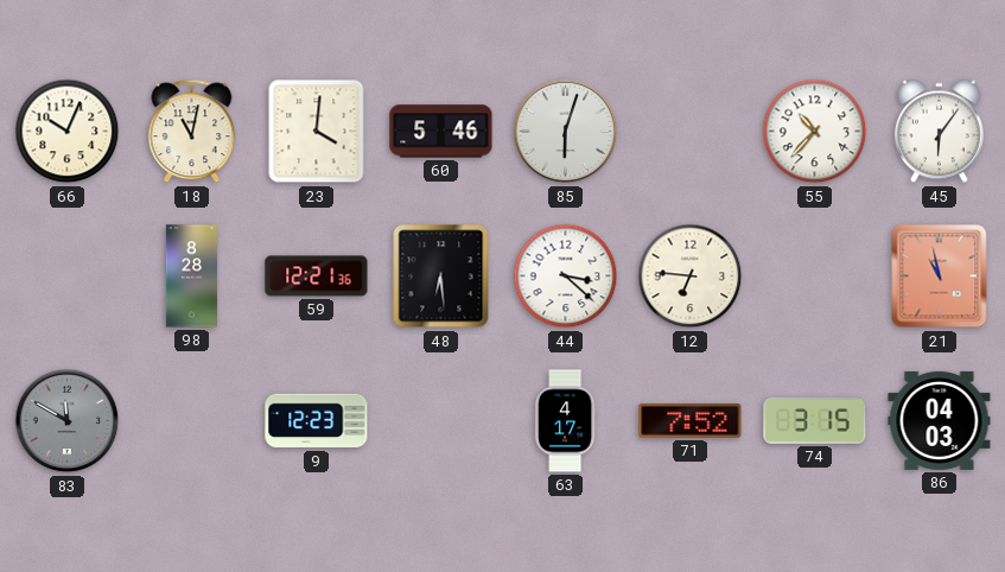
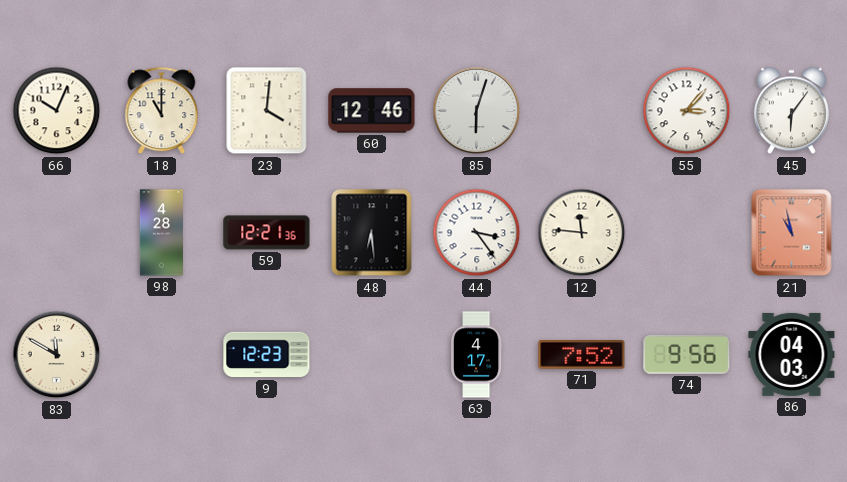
18: 11:02 -> 11:00 (162, 111)
60: 5:46 -> 12:46 (372, 111)
55: 10:37 -> 3:07 (687, 111)
98: 8:28 -> 4:28 (161, 233)
44: 3:22 -> 3:24 (477, 233)
12: 6:46 -> 11:46 (582, 233)
83 dial: grey -> cream (57, 355)
74: 3:15 -> 9:56 (687, 354)
